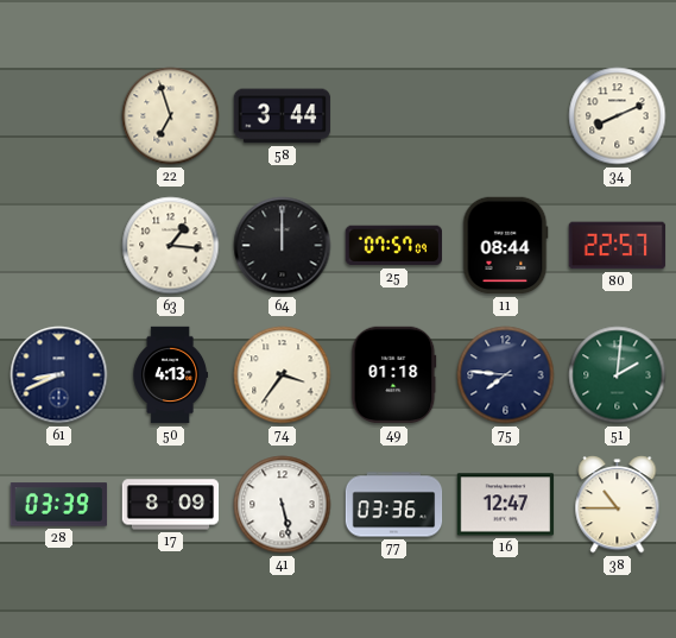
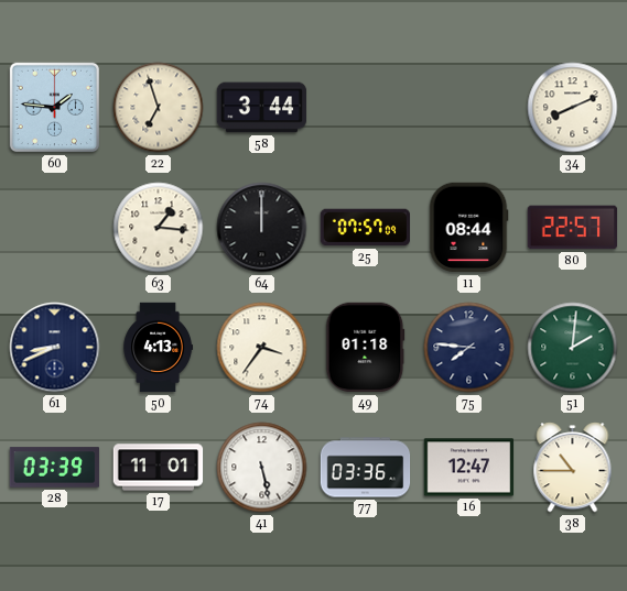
60: none -> 1:46 (54, 107)
17: 8:09 -> 11:01 (159, 468)
